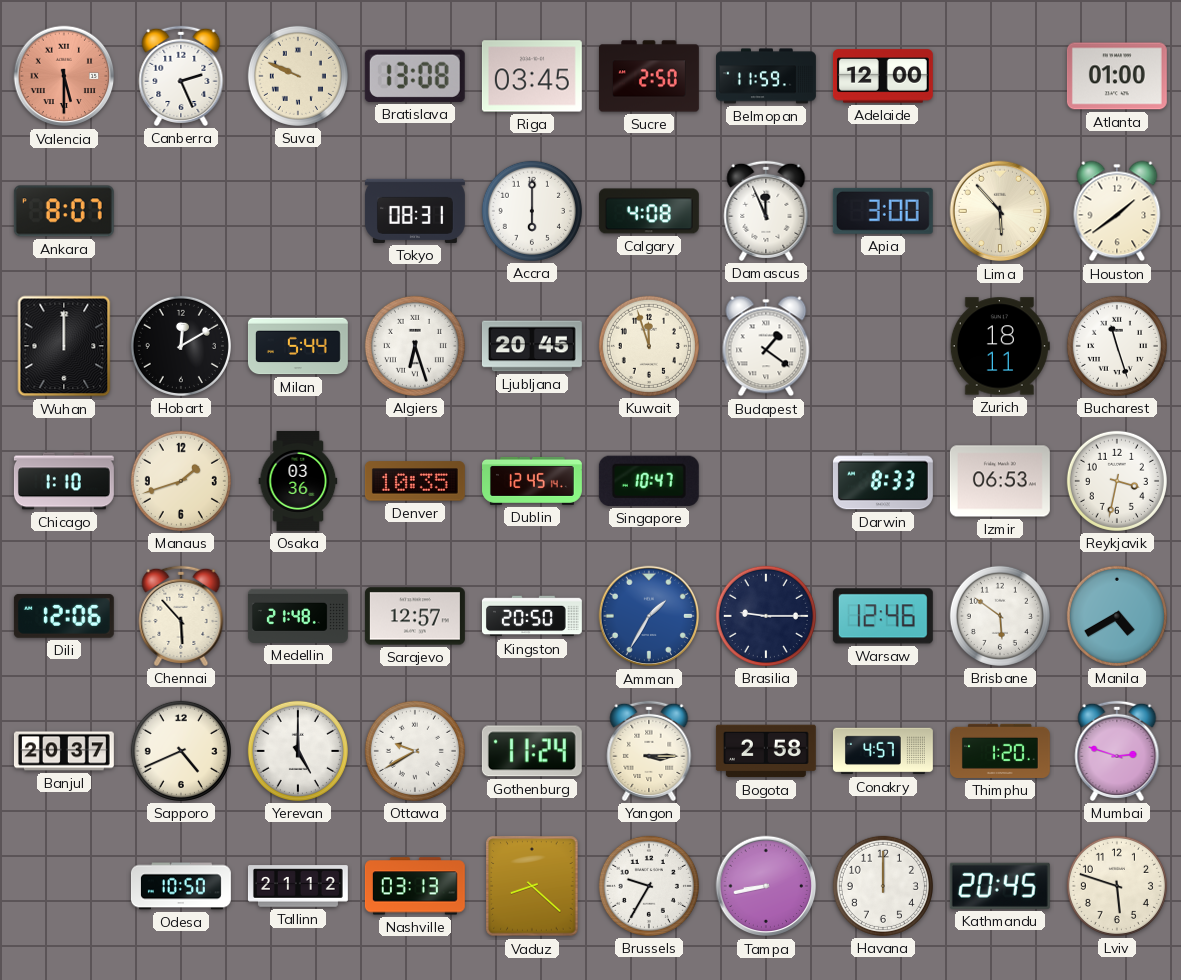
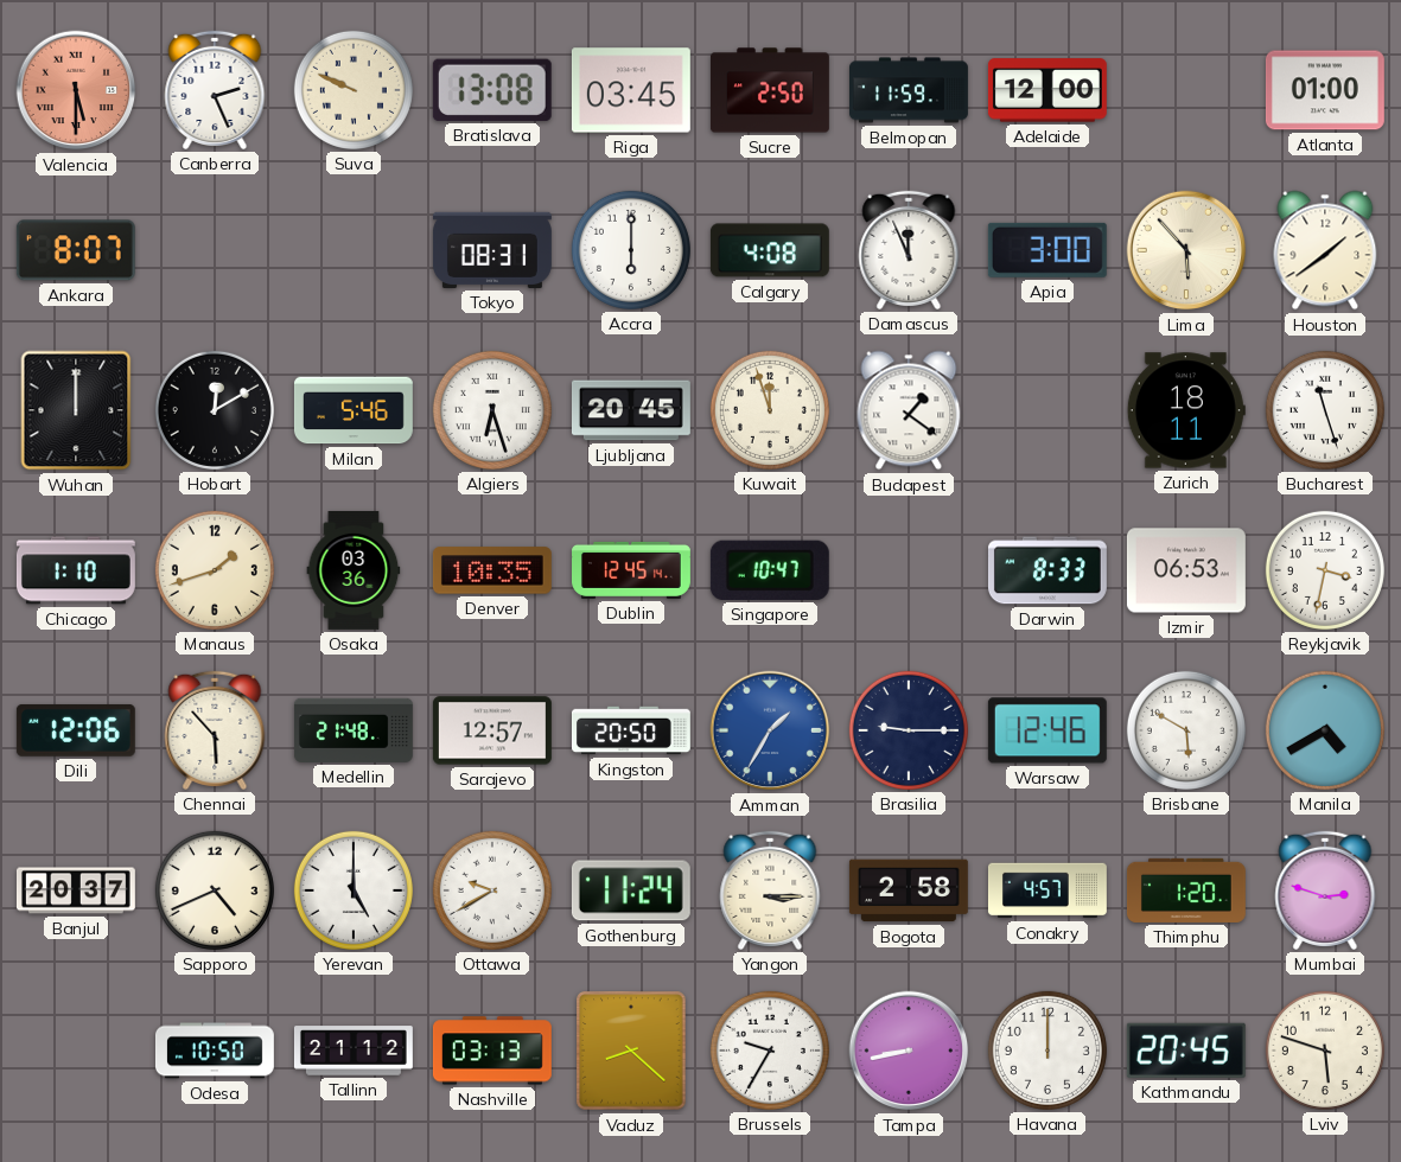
Milan: 5:44 -> 5:46 (354, 410)
Brisbane: 5:51 -> 5:50 (1186, 730)
